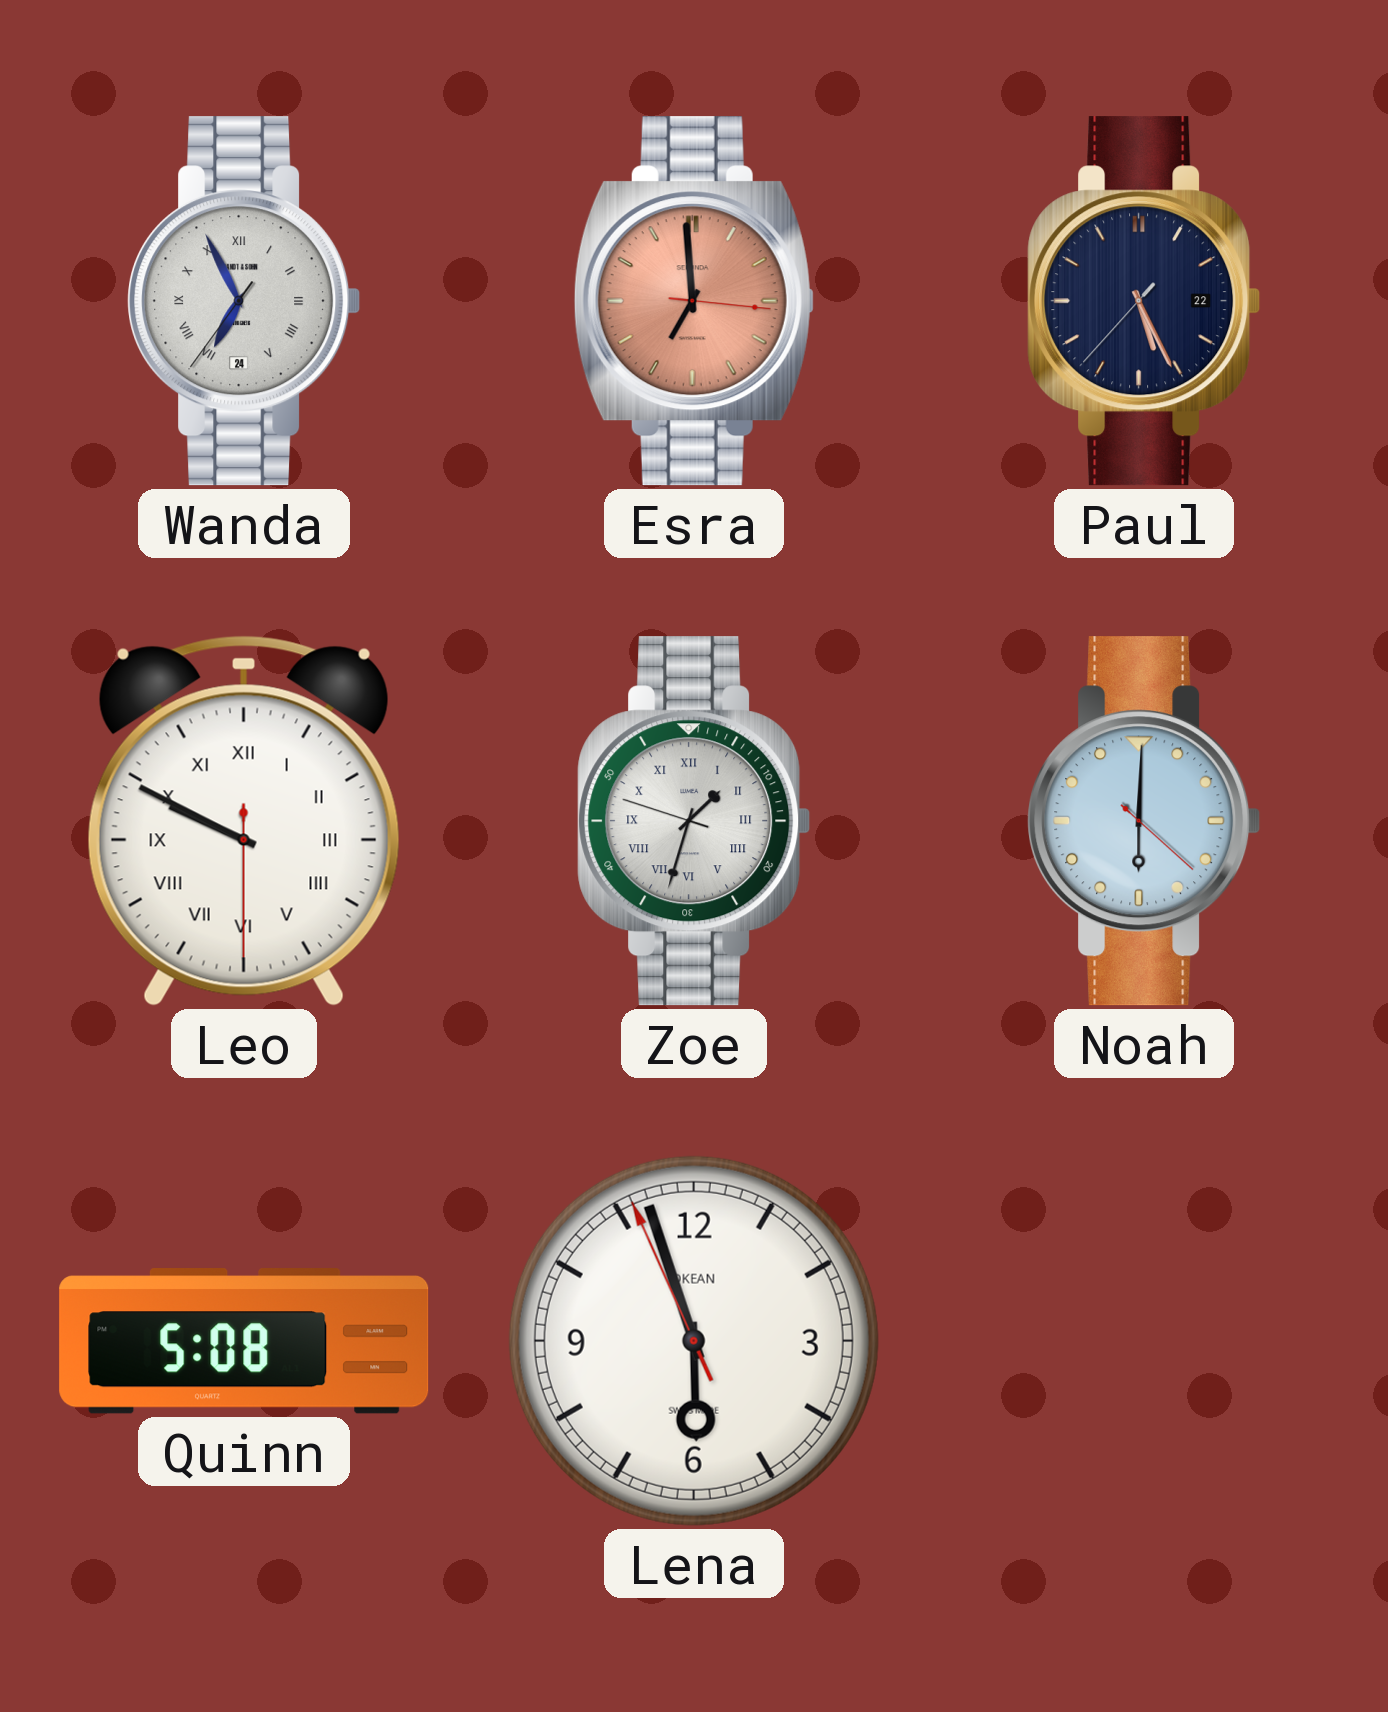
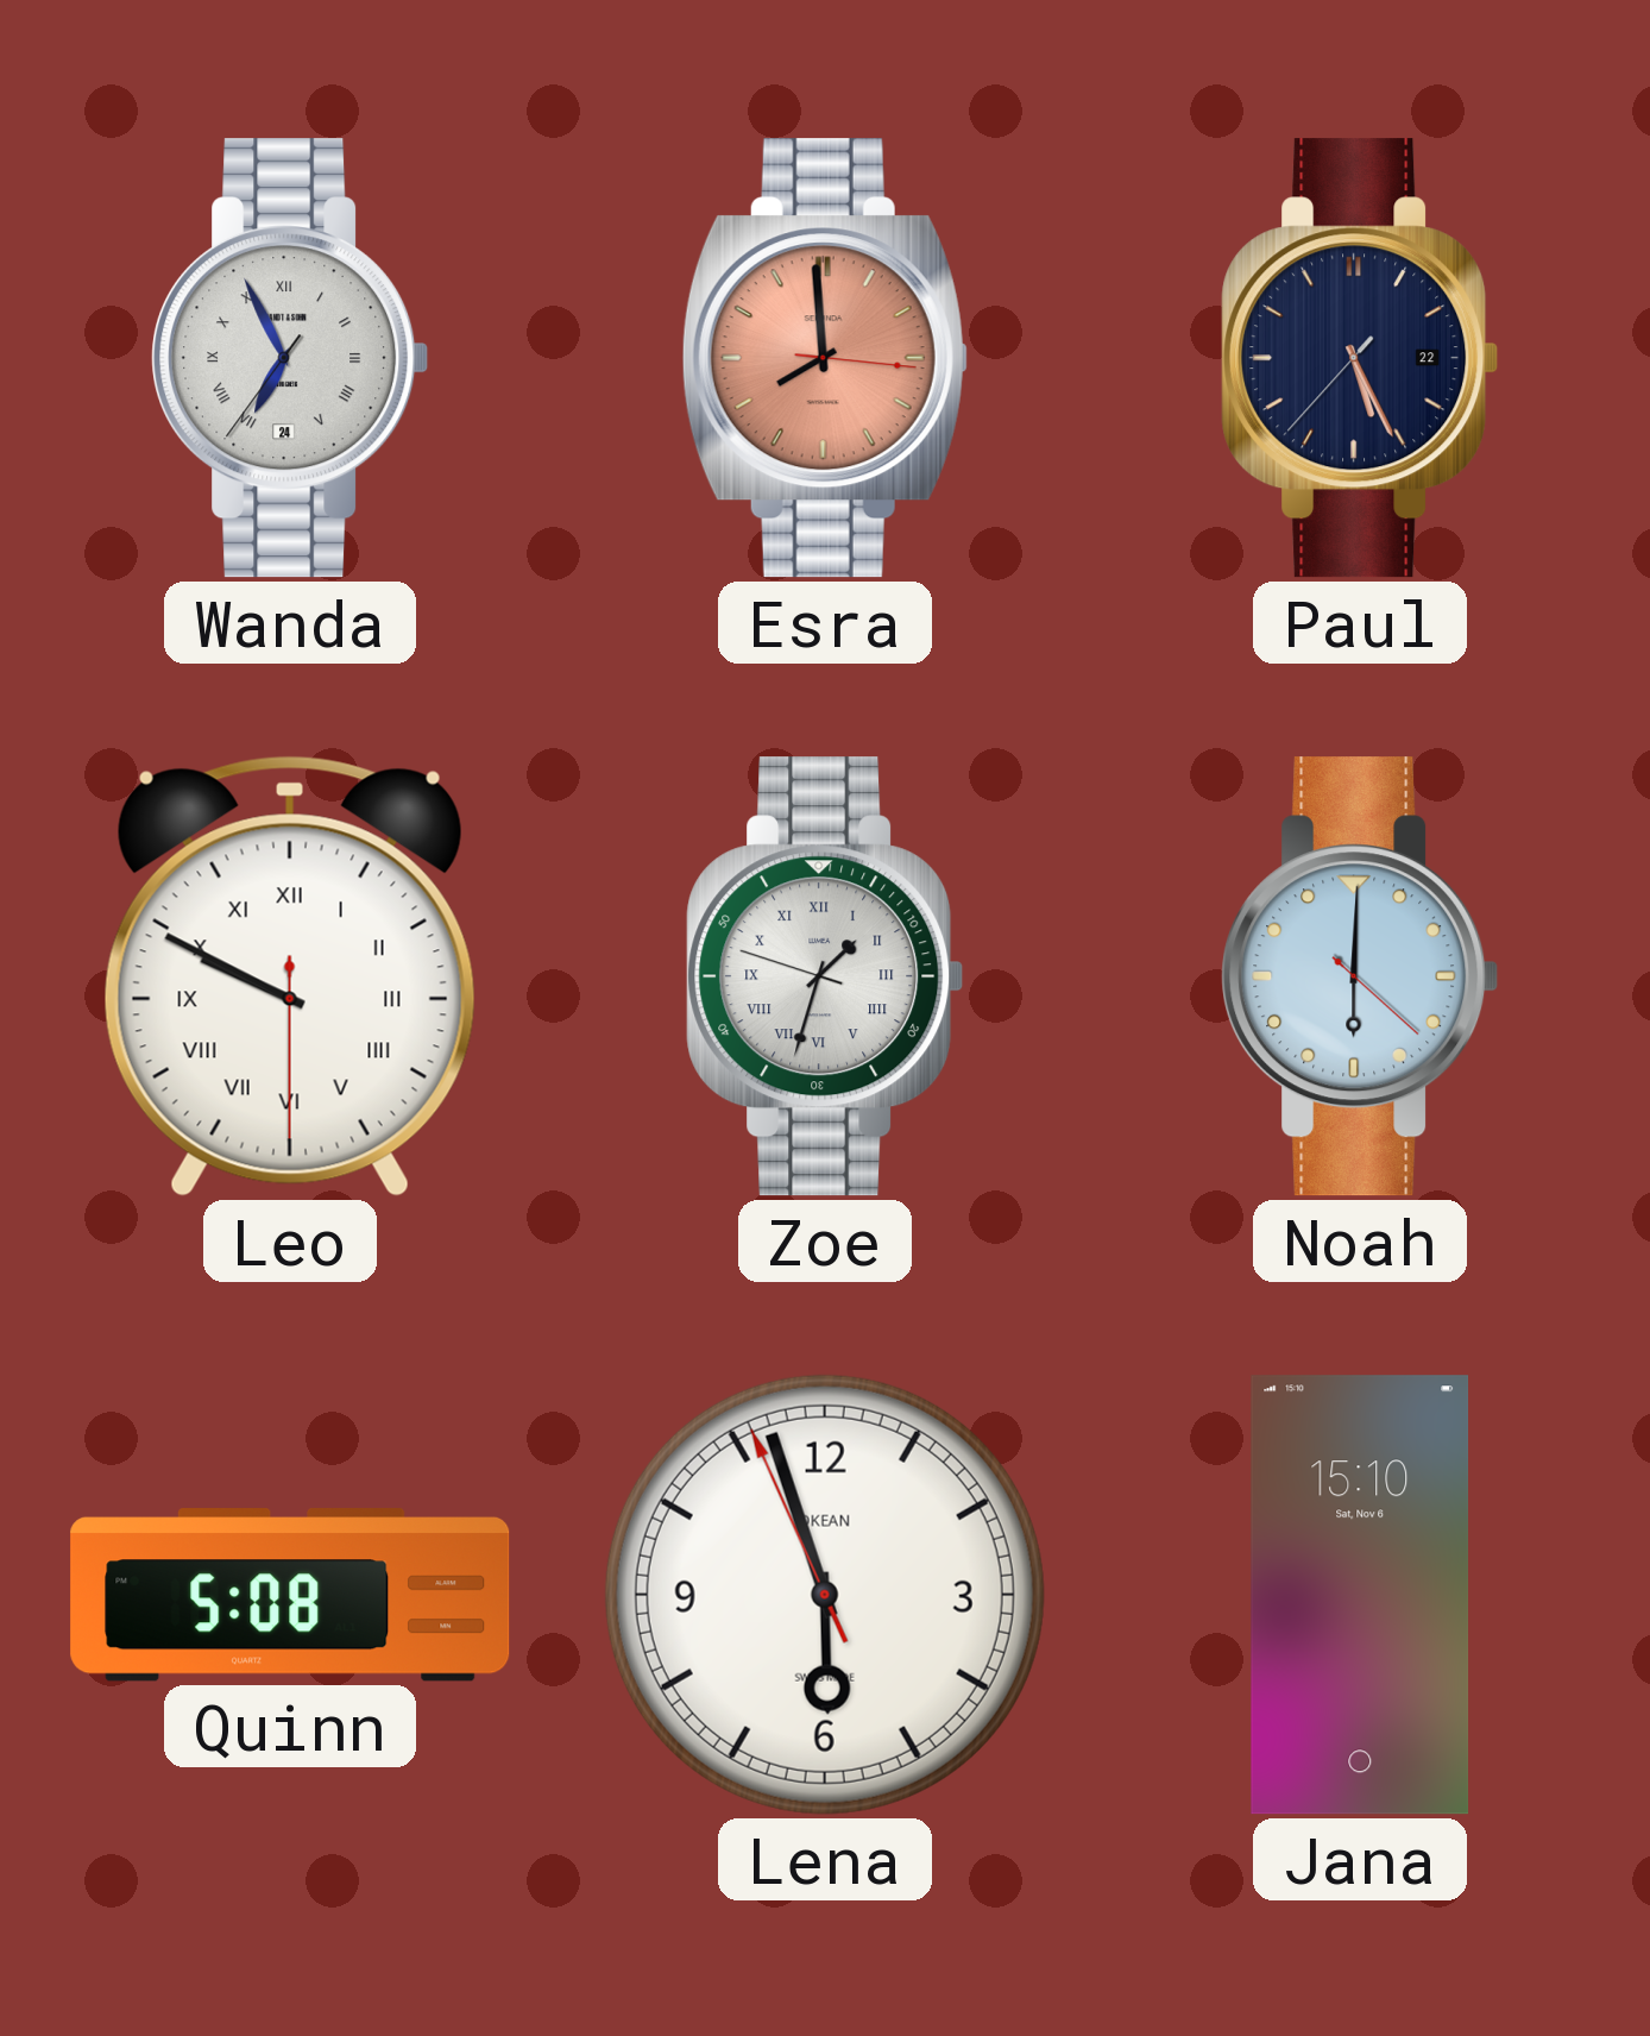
Esra: 6:59 -> 7:59 (825, 358)
Jana: none -> 15:10 (1360, 1595)
